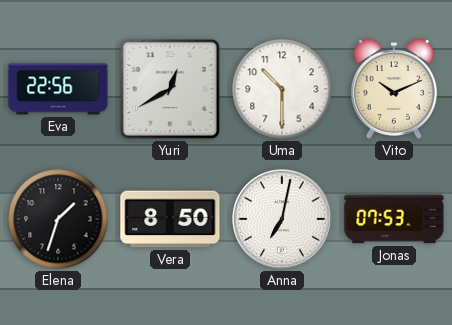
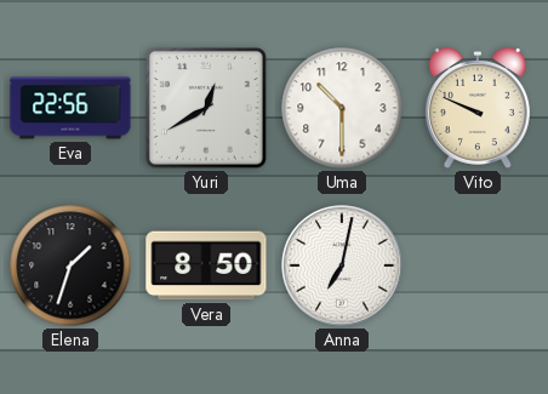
Vito: 10:11 -> 9:49 (478, 108)
Jonas: 07:53 -> none (394, 219)
